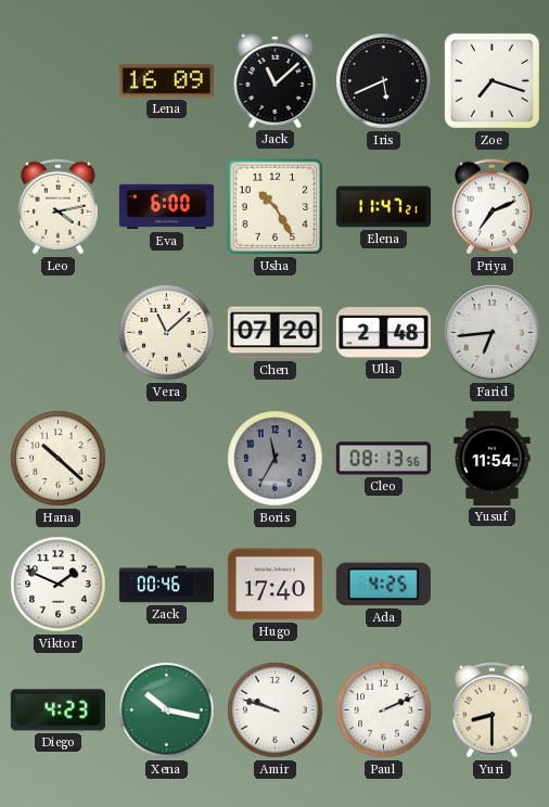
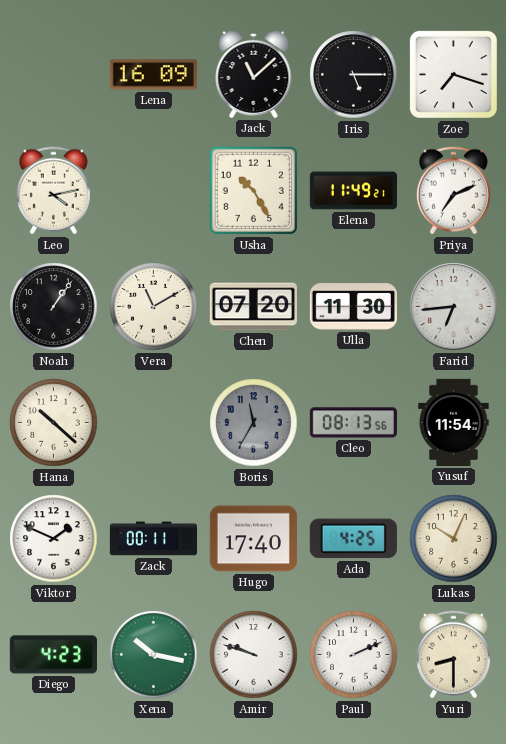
Iris: 5:41 -> 5:15 (354, 75)
Eva: 6:00 -> none (166, 207)
Elena: 11:47 -> 11:49 (353, 191)
Noah: none -> 1:06 (54, 307)
Vera: 11:08 -> 11:10 (154, 307)
Ulla: 2:48 -> 11:30 (353, 307)
Zack: 00:46 -> 00:11 (153, 539)
Lukas: none -> 10:04 (454, 539)
